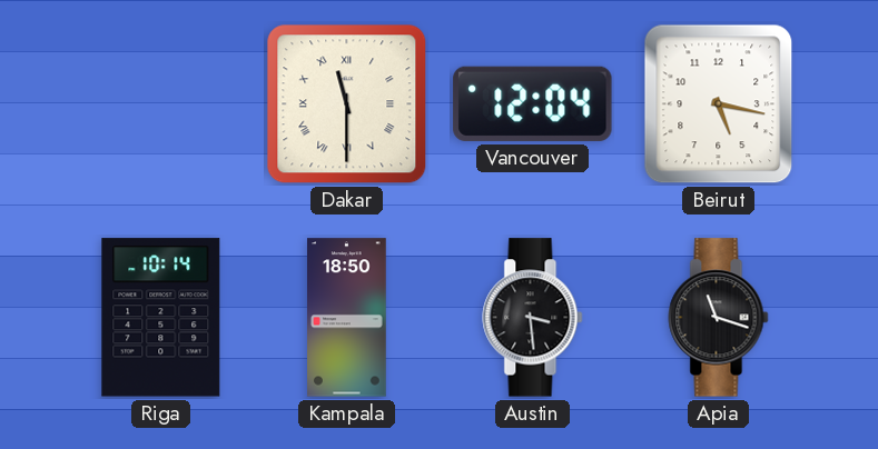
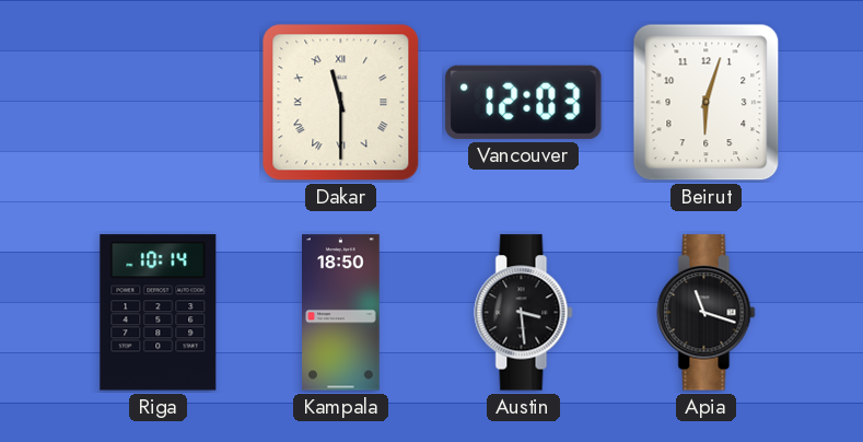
Vancouver: 12:04 -> 12:03 (524, 102)
Beirut: 5:17 -> 6:03 (707, 103)
